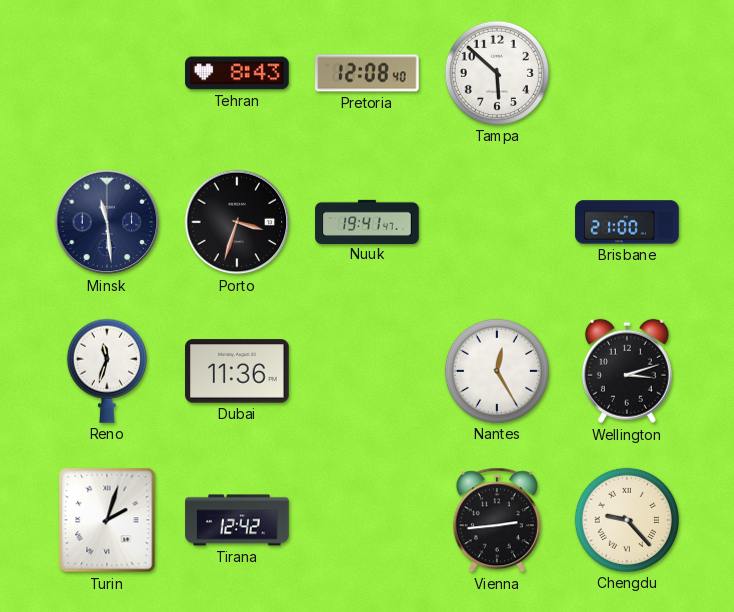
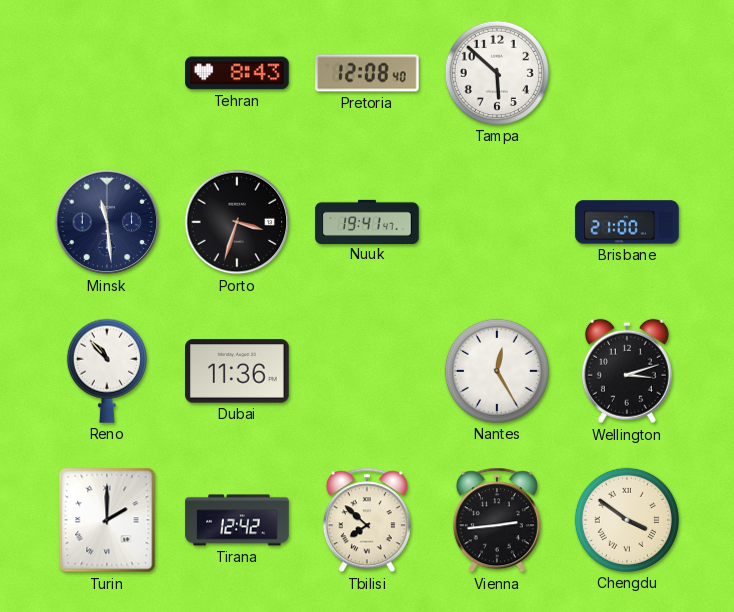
Reno: 11:33 -> 10:53 (107, 371)
Turin: 2:03 -> 2:00 (107, 520)
Tbilisi: none -> 7:52 (367, 520)
Chengdu: 9:23 -> 3:51 (627, 520)
